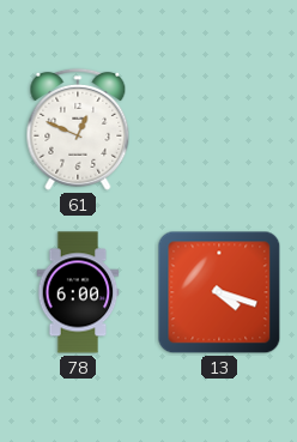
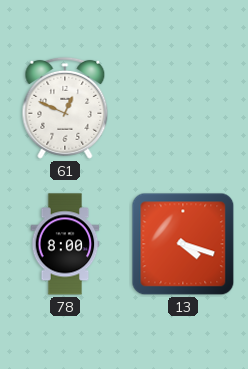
78: 6:00 -> 8:00 (65, 244)
